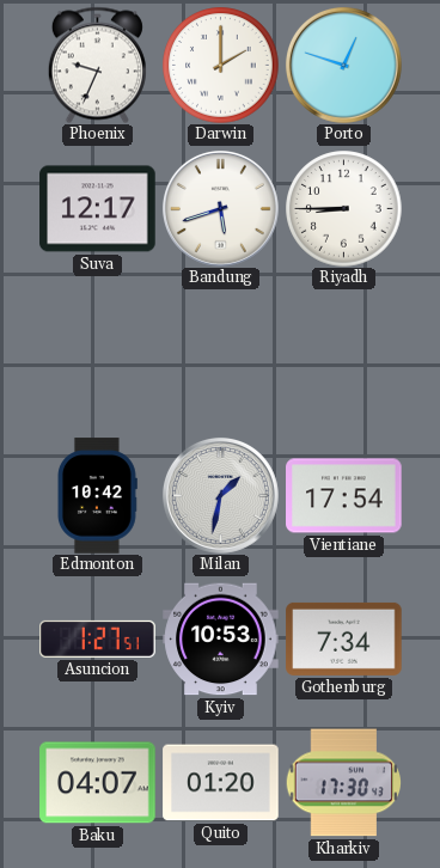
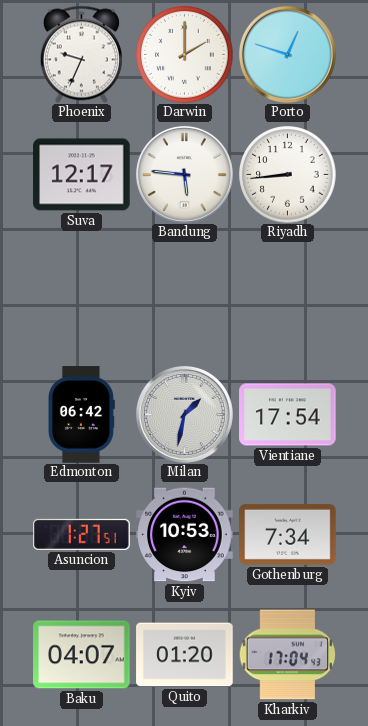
Bandung: 5:42 -> 5:46 (184, 174)
Riyadh: 8:45 -> 8:44 (288, 175)
Edmonton: 10:42 -> 06:42 (81, 415)
Kharkiv: 17:30 -> 17:04 (287, 655)
